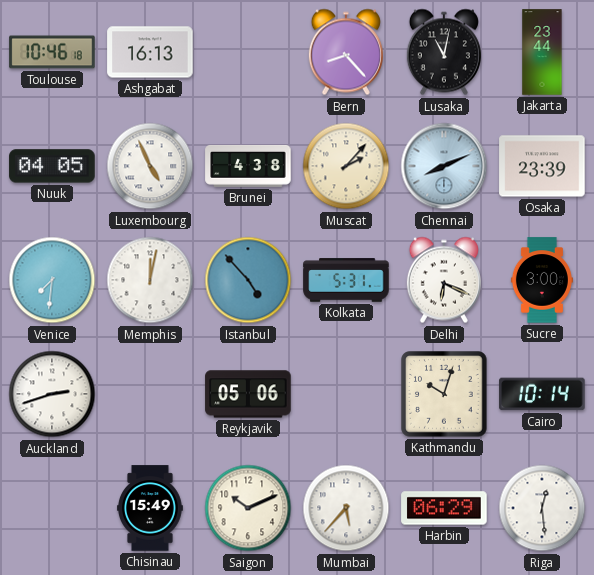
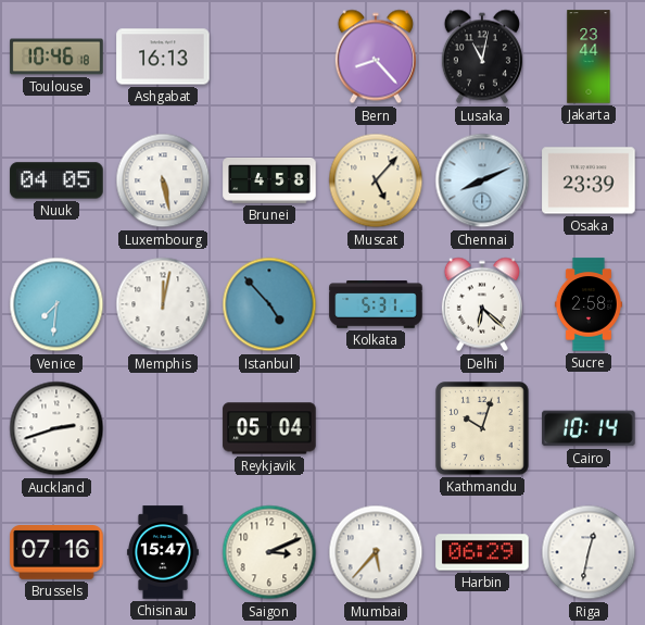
Luxembourg: 4:56 -> 5:28 (163, 180)
Brunei: 4:38 -> 4:58 (269, 182)
Muscat: 2:07 -> 5:07 (376, 180)
Delhi: 6:19 -> 6:22 (482, 304)
Sucre: 3:00 -> 2:58 (589, 304)
Reykjavik: 05:06 -> 05:04 (269, 428)
Brussels: none -> 07:16 (56, 552)
Chisinau: 15:49 -> 15:47 (163, 552)
Saigon: 10:11 -> 3:11 (269, 552)
Riga: 12:29 -> 12:32 (589, 552)
